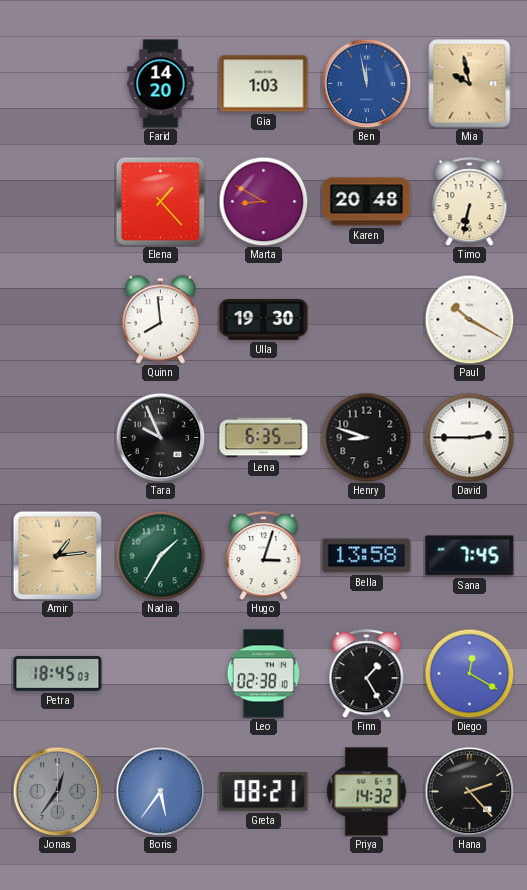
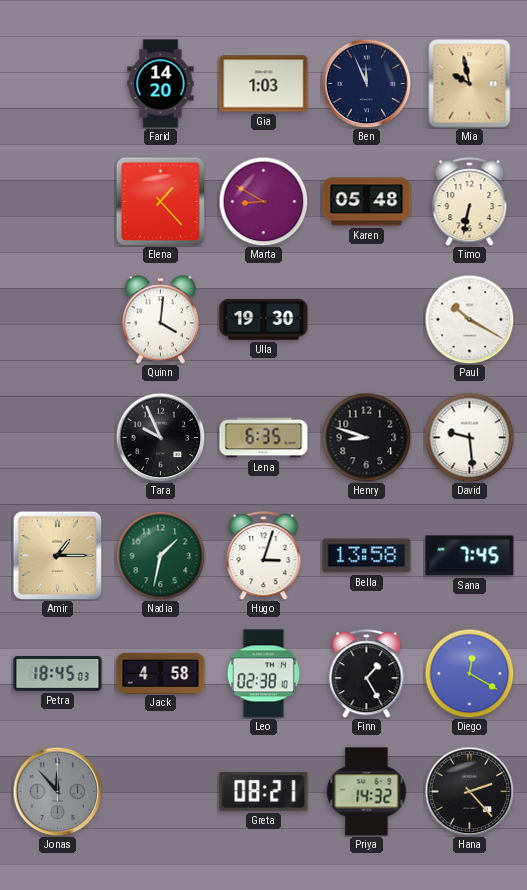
Ben: 11:58 -> 11:56 (366, 83)
Ben dial: blue -> navy (366, 83)
Karen: 20:48 -> 05:48 (367, 202)
Quinn: 7:59 -> 4:01 (160, 320)
David: 2:45 -> 9:29 (469, 437)
Amir: 1:14 -> 1:15 (57, 555)
Nadia: 1:35 -> 1:32 (160, 555)
Jack: none -> 4:58 (161, 673)
Jonas: 12:36 -> 11:53 (57, 791)
Boris: 5:36 -> none (160, 791)
